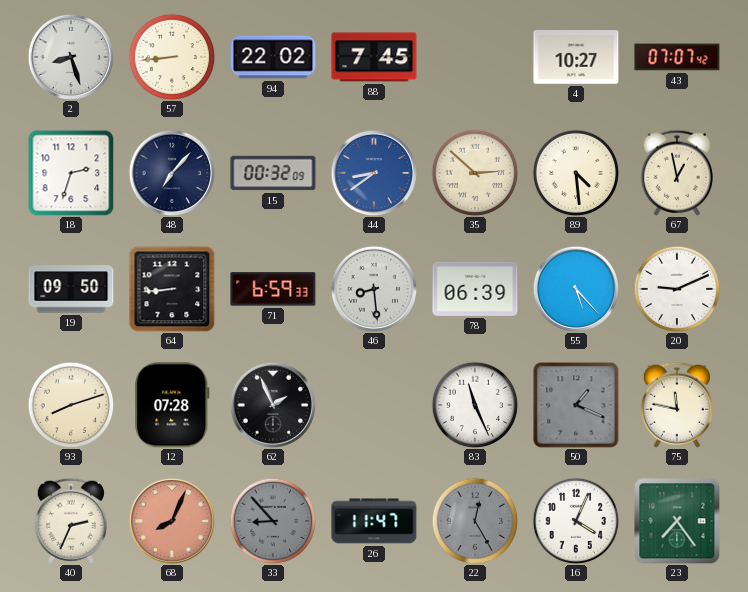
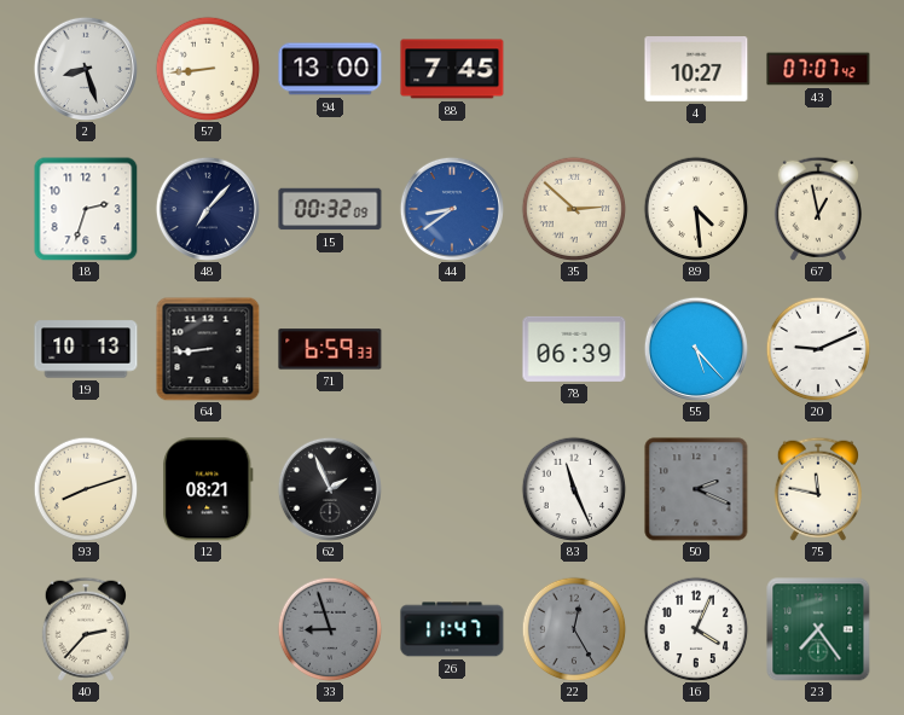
94: 22:02 -> 13:00 (330, 69)
19: 09:50 -> 10:13 (86, 349)
46: 8:29 -> none (373, 288)
12: 07:28 -> 08:21 (208, 489)
50: 1:19 -> 2:19 (696, 489)
40: 2:34 -> 2:37 (86, 629)
68: 8:04 -> none (171, 520)
33: 8:53 -> 8:57 (330, 629)
